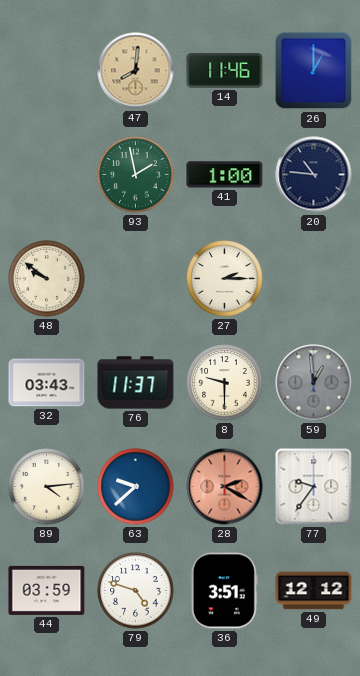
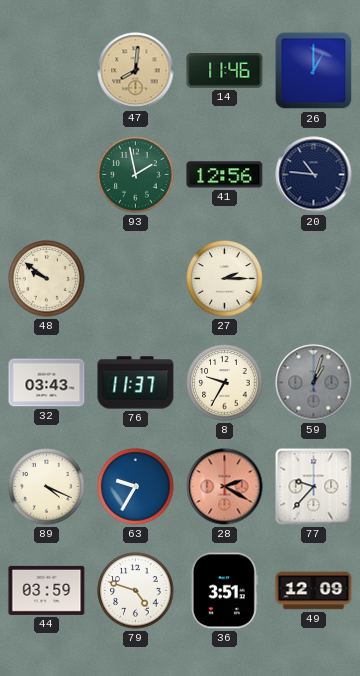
41: 1:00 -> 12:56 (225, 175)
8: 9:30 -> 9:35 (225, 383)
59: 12:59 -> 1:03 (314, 383)
89: 4:14 -> 4:19 (47, 487)
63: 9:38 -> 9:35 (136, 487)
77: 9:36 -> 9:37 (314, 487)
49: 12:12 -> 12:09 (314, 591)
